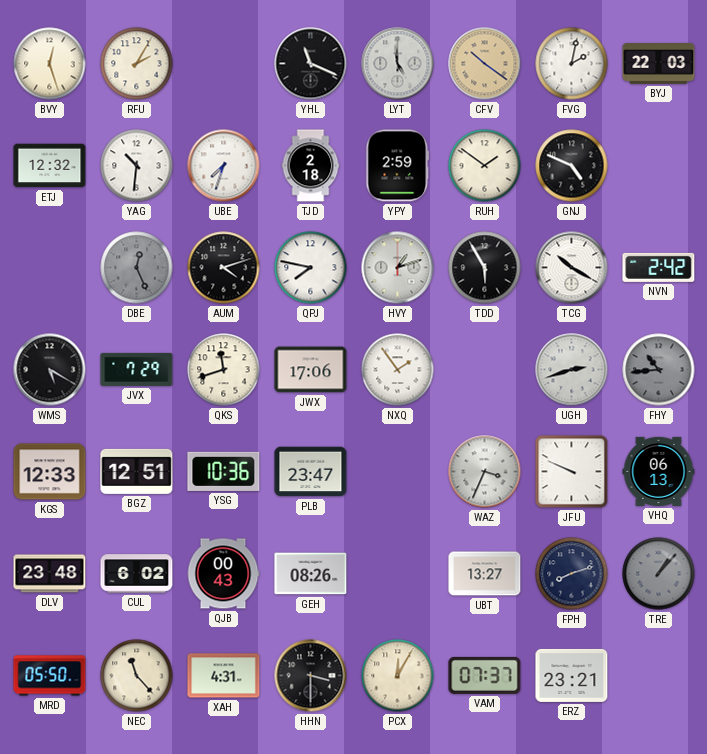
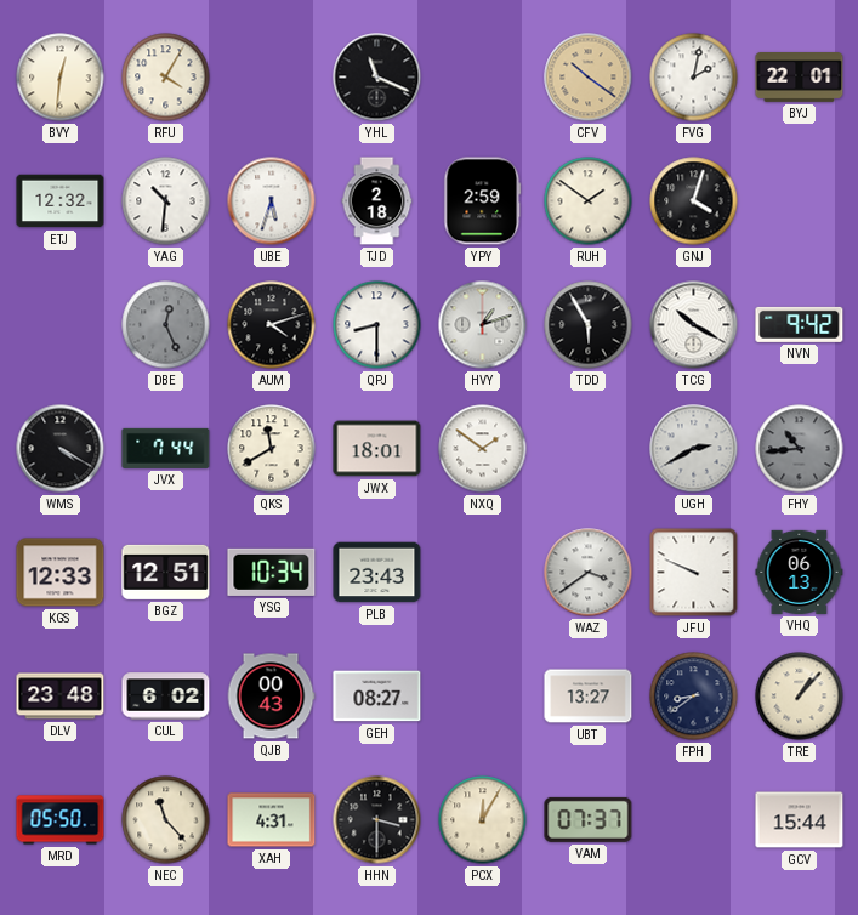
BVY: 12:27 -> 12:31 (61, 78)
RFU: 2:05 -> 4:05 (166, 78)
LYT: 4:59 -> none (398, 64)
BYJ: 22:03 -> 22:01 (800, 78)
UBE: 7:33 -> 5:33 (272, 201)
GNJ: 4:49 -> 4:03 (694, 201)
QPJ: 7:47 -> 8:30 (377, 325)
NVN: 2:42 -> 9:42 (800, 324)
WMS: 5:20 -> 4:20 (61, 449)
JVX: 7:29 -> 7:44 (166, 448)
QKS: 11:42 -> 11:40 (272, 449)
JWX: 17:06 -> 18:01 (377, 449)
NXQ: 1:54 -> 1:51 (483, 449)
UGH: 2:42 -> 2:40 (694, 449)
YSG: 10:36 -> 10:34 (272, 572)
PLB: 23:47 -> 23:43 (377, 573)
WAZ: 3:34 -> 3:39 (589, 573)
GEH: 08:26 -> 08:27 (377, 697)
FPH: 8:12 -> 8:39 (694, 697)
TRE dial: grey -> cream (800, 697)
ERZ: 23:21 -> none (572, 675)
GCV: none -> 15:44 (800, 820)
